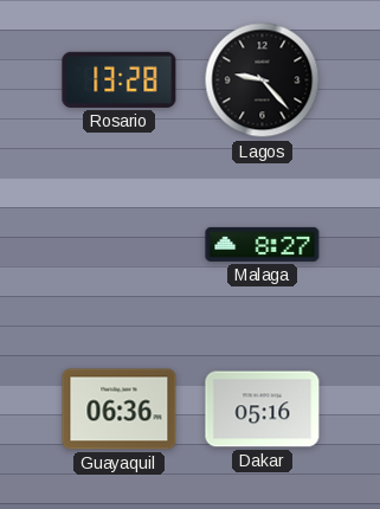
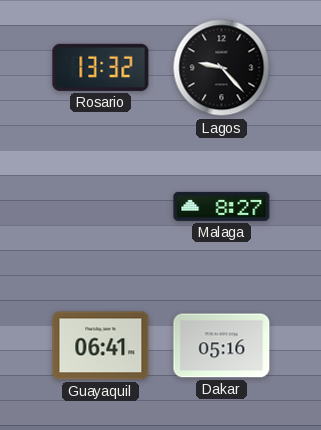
Rosario: 13:28 -> 13:32 (101, 67)
Guayaquil: 06:36 -> 06:41 (101, 346)
